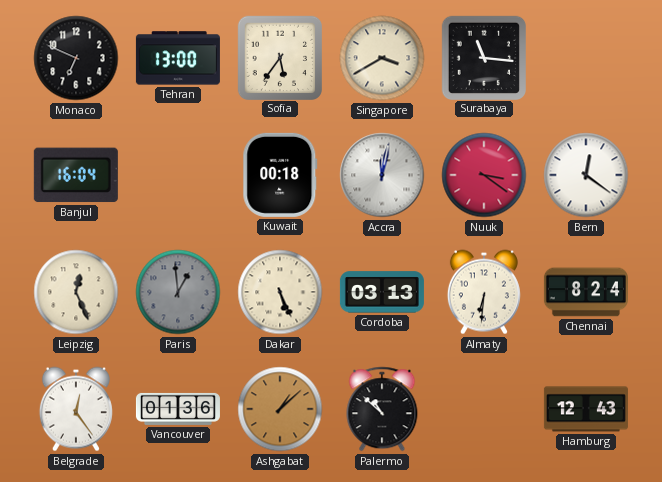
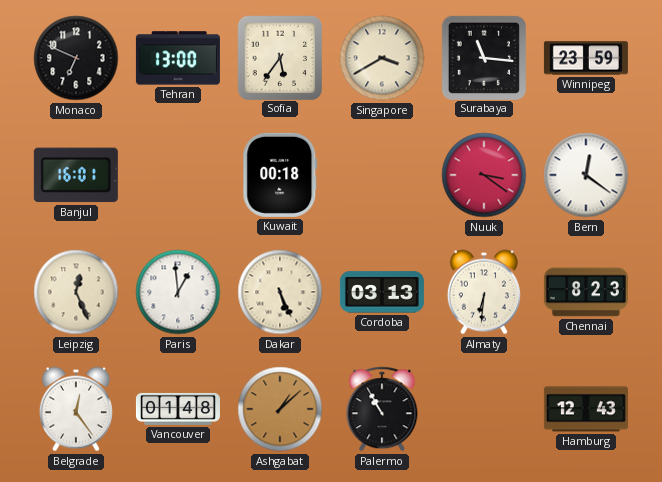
Winnipeg: none -> 23:59 (586, 58)
Banjul: 16:04 -> 16:01 (76, 175)
Accra: 12:02 -> none (382, 175)
Paris dial: grey -> white (178, 292)
Chennai: 8:24 -> 8:23 (586, 292)
Vancouver: 01:36 -> 01:48 (178, 409)
Palermo: 10:52 -> 10:55 (382, 409)
